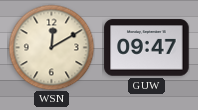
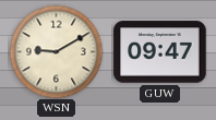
WSN: 12:10 -> 9:10 (56, 51)
